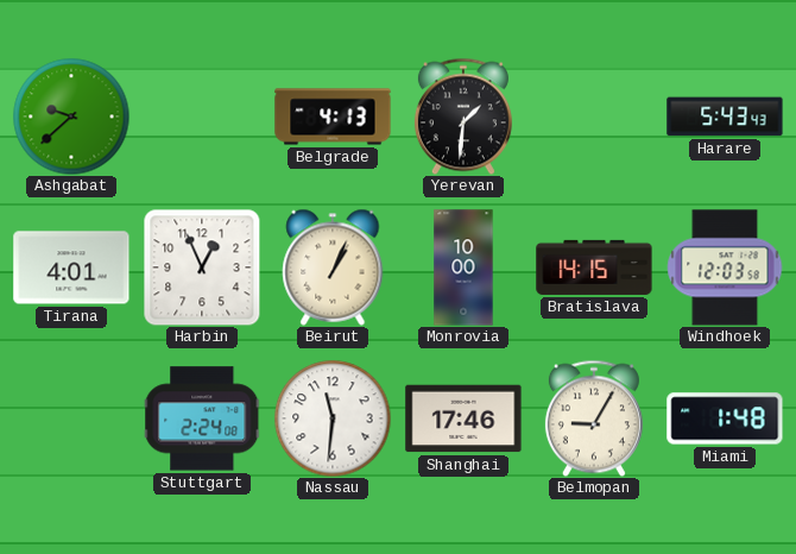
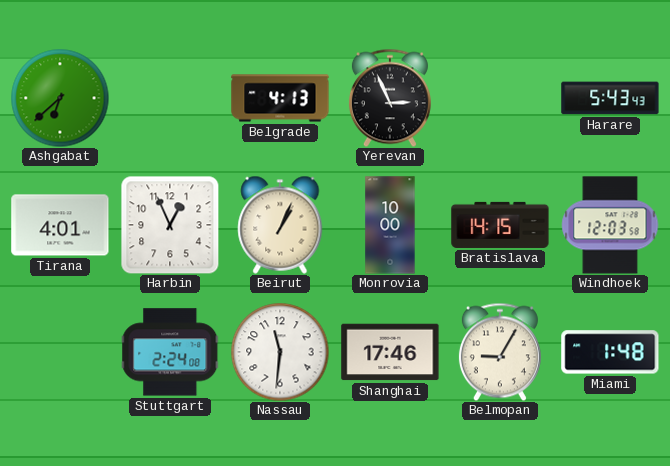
Ashgabat: 9:38 -> 6:38 (60, 98)
Yerevan: 1:31 -> 2:56 (390, 98)
